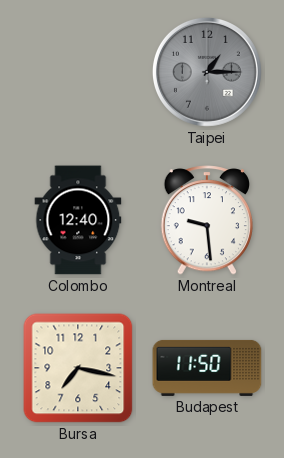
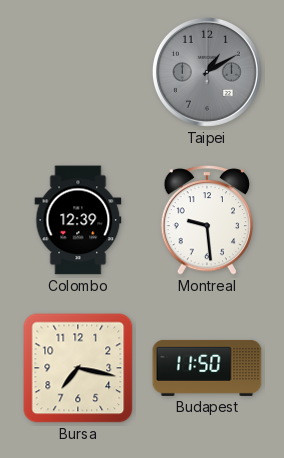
Taipei: 1:15 -> 1:10 (207, 72)
Colombo: 12:40 -> 12:39 (78, 220)
